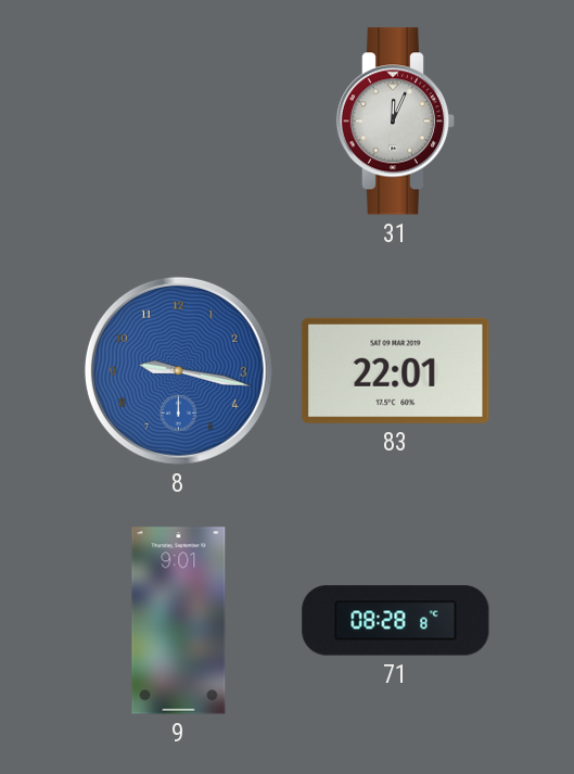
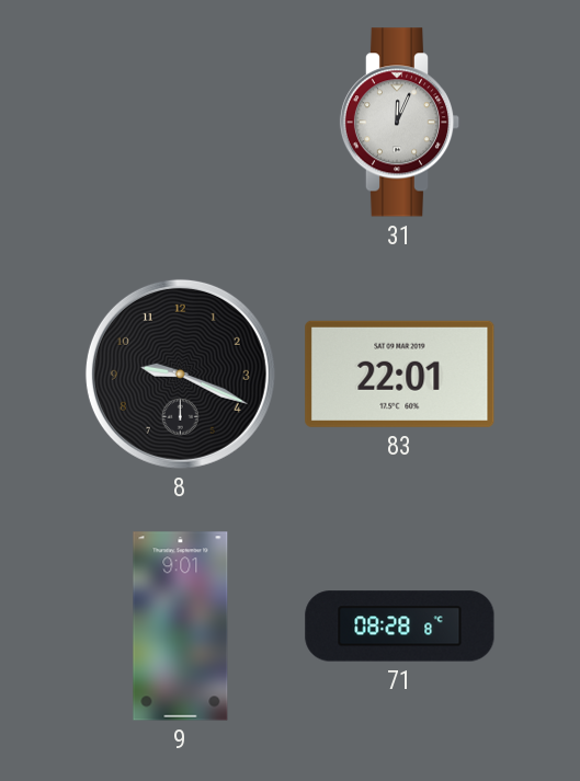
8: 9:17 -> 9:19 (180, 374)
8 dial: blue -> black (180, 374)
